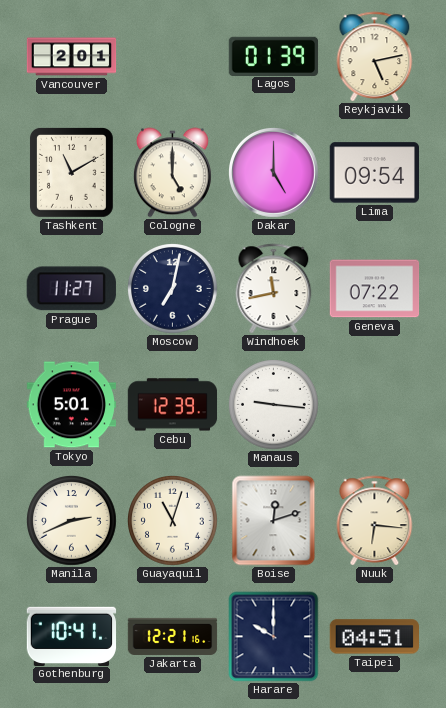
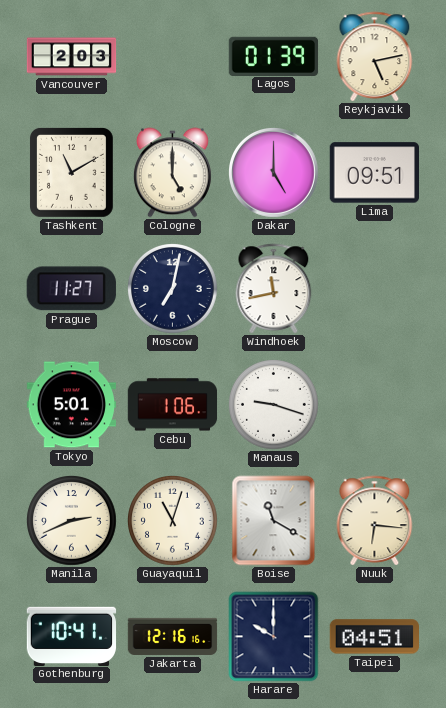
Vancouver: 2:01 -> 2:03 (72, 57)
Lima: 09:54 -> 09:51 (375, 173)
Geneva: 07:22 -> none (375, 289)
Cebu: 12:39 -> 1:06 (173, 405)
Manaus: 9:16 -> 9:18 (274, 405)
Boise: 12:12 -> 11:20 (274, 521)
Jakarta: 12:21 -> 12:16 (173, 636)
